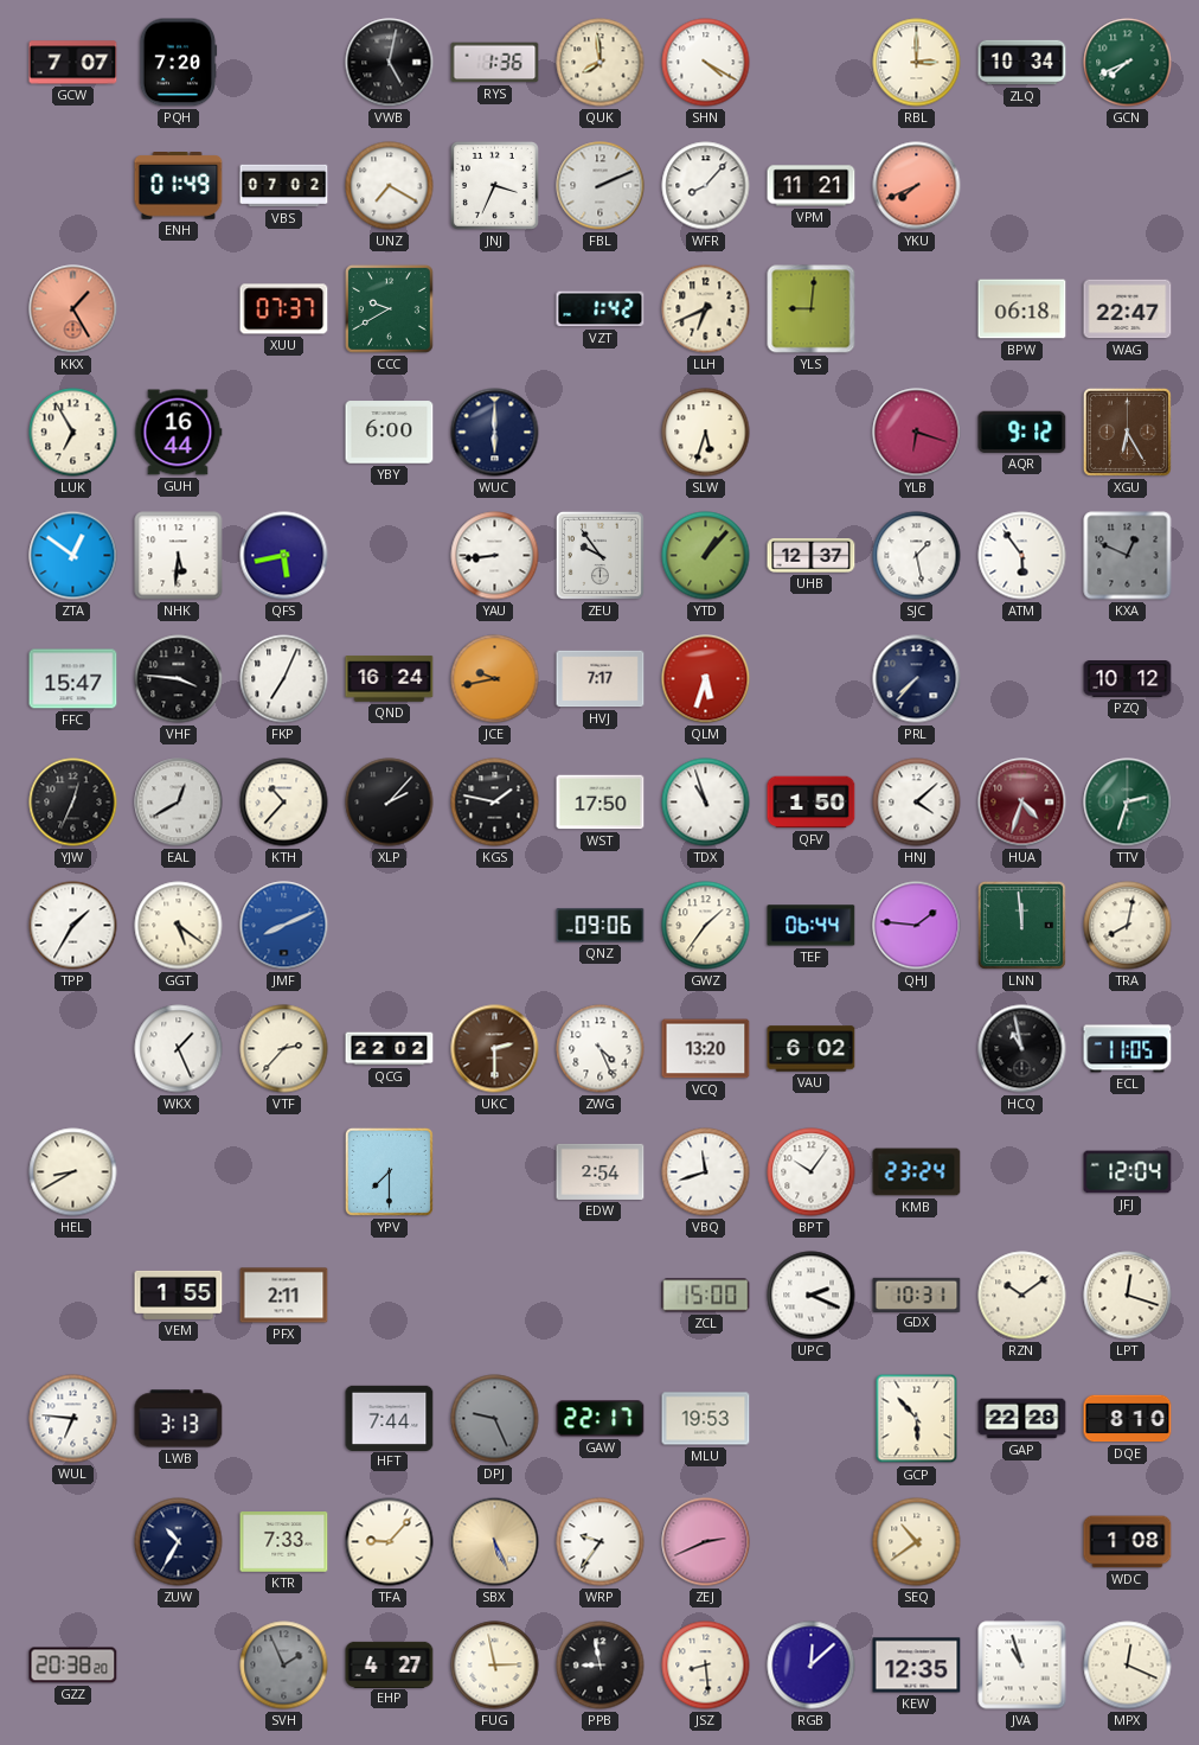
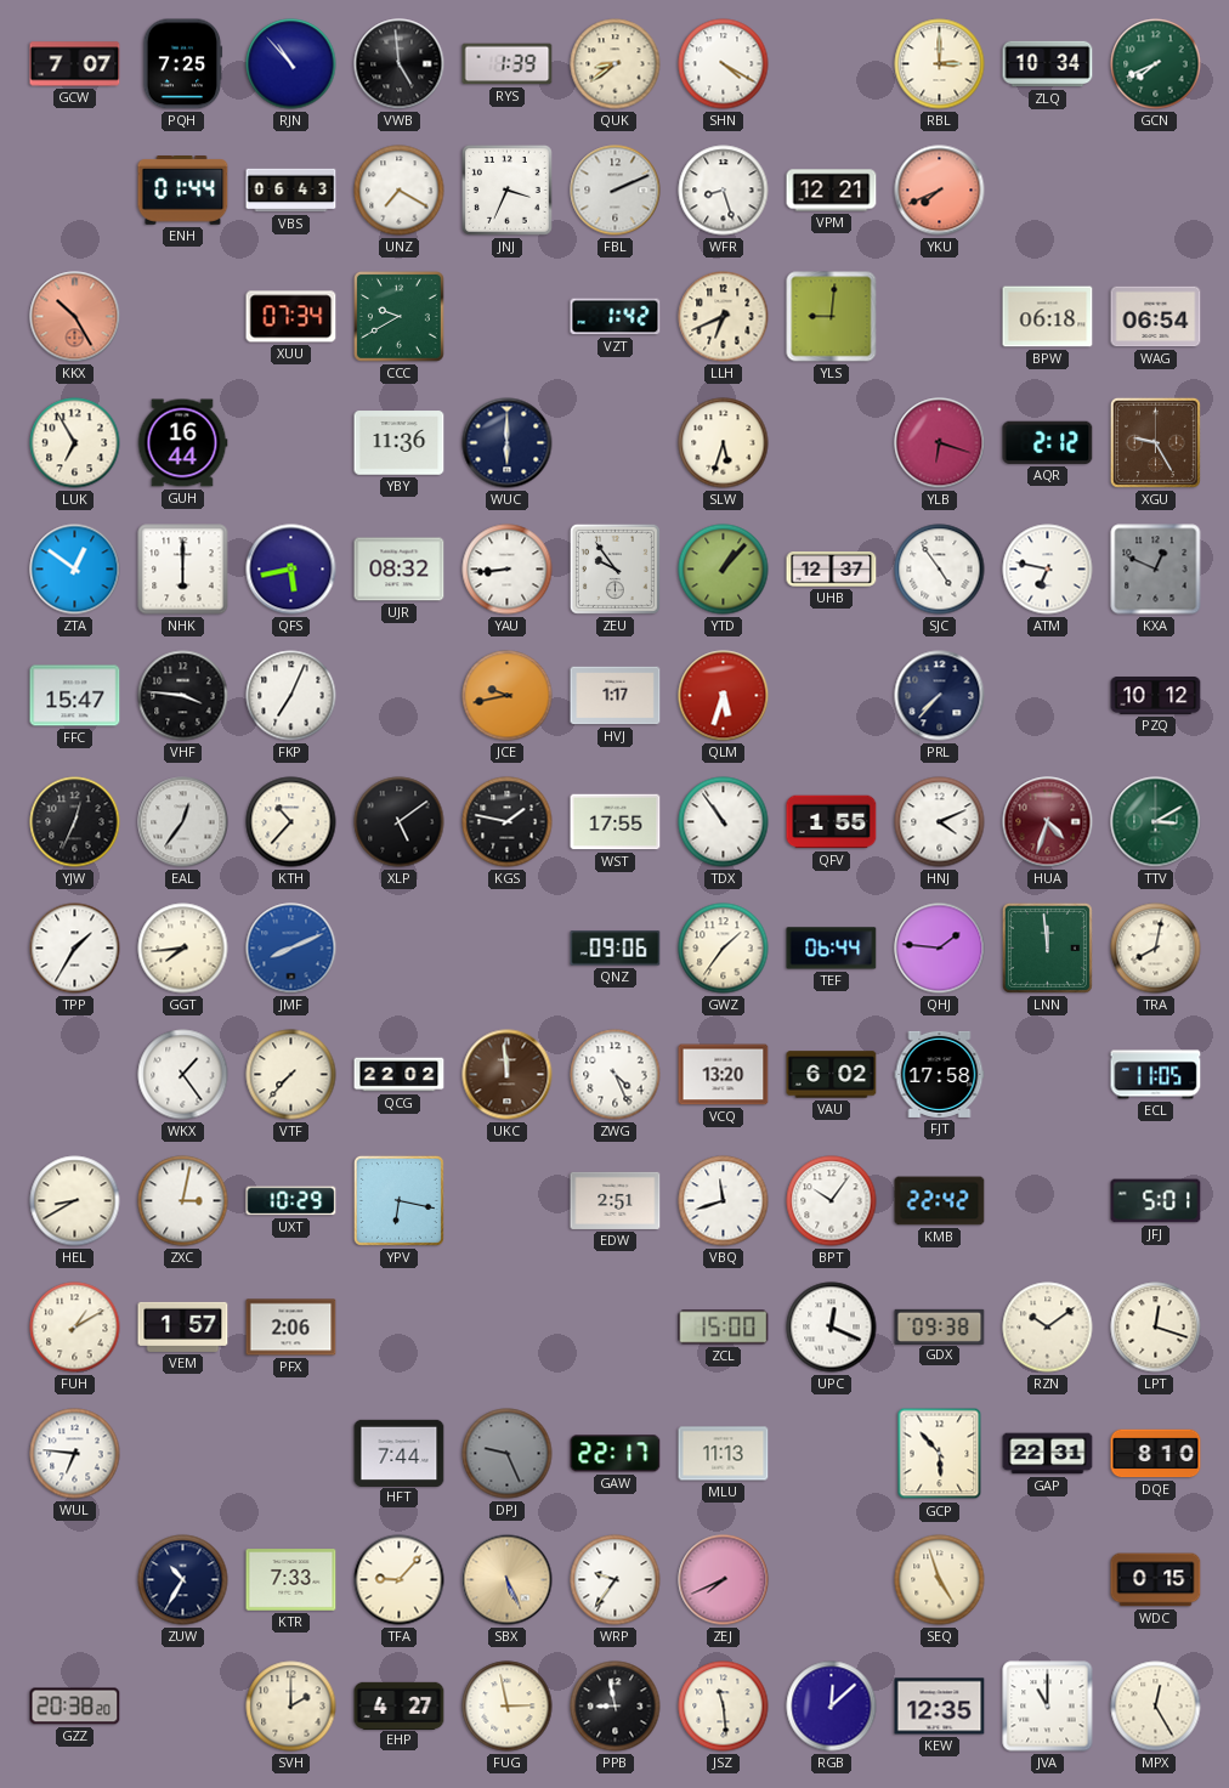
PQH: 7:20 -> 7:25 (182, 64)
RJN: none -> 10:53 (291, 64)
VWB: 5:02 -> 4:59 (400, 64)
RYS: 1:36 -> 1:39 (508, 64)
QUK: 7:59 -> 8:39 (616, 64)
ENH: 01:49 -> 01:44 (183, 191)
VBS: 07:02 -> 06:43 (291, 191)
WFR: 8:07 -> 8:27 (724, 191)
VPM: 11:21 -> 12:21 (832, 191)
KKX: 1:25 -> 10:25 (75, 317)
XUU: 07:37 -> 07:34 (291, 317)
WAG: 22:47 -> 06:54 (1156, 317)
YBY: 6:00 -> 11:36 (400, 443)
AQR: 9:12 -> 2:12 (1048, 442)
XGU: 6:25 -> 9:25 (1155, 442)
NHK: 5:31 -> 6:00 (183, 570)
UJR: none -> 08:32 (400, 570)
SJC: 1:28 -> 4:54 (940, 570)
ATM: 5:54 -> 6:47 (1048, 570)
QND: 16:24 -> none (390, 679)
HVJ: 7:17 -> 1:17 (616, 696)
EAL: 12:40 -> 12:36 (183, 822)
XLP: 2:07 -> 5:09 (400, 822)
WST: 17:50 -> 17:55 (616, 822)
TDX: 10:57 -> 10:54 (724, 822)
QFV: 1:50 -> 1:55 (832, 822)
HNJ: 4:08 -> 4:11 (940, 822)
TTV: 2:33 -> 3:10 (1156, 822)
GGT: 5:21 -> 7:44 (183, 949)
WKX: 1:26 -> 1:24 (183, 1075)
VTF: 2:37 -> 7:37 (291, 1075)
UKC: 2:30 -> 11:59 (508, 1075)
FJT: none -> 17:58 (940, 1074)
HCQ: 10:58 -> none (1022, 1049)
ZXC: none -> 3:02 (183, 1201)
UXT: none -> 10:29 (291, 1201)
YPV: 7:30 -> 6:17 (398, 1200)
EDW: 2:54 -> 2:51 (616, 1200)
KMB: 23:24 -> 22:42 (940, 1201)
JFJ: 12:04 -> 5:01 (1156, 1201)
FUH: none -> 1:10 (75, 1328)
VEM: 1:55 -> 1:57 (183, 1326)
PFX: 2:11 -> 2:06 (291, 1328)
UPC: 2:19 -> 12:19 (832, 1328)
GDX: 10:31 -> 09:38 (940, 1326)
LWB: 3:13 -> none (179, 1419)
MLU: 19:53 -> 11:13 (724, 1454)
GAP: 22:28 -> 22:31 (1048, 1454)
ZEJ: 2:41 -> 7:41 (724, 1580)
SEQ: 10:39 -> 4:57 (940, 1580)
WDC: 1:08 -> 0:15 (1156, 1580)
SVH: 1:56 -> 2:00 (291, 1707)
SVH dial: grey -> cream (291, 1707)
JSZ: 8:29 -> 11:29 (724, 1707)
JVA: 10:57 -> 11:00 (1048, 1707)
MPX: 12:19 -> 12:25 (1156, 1707)
